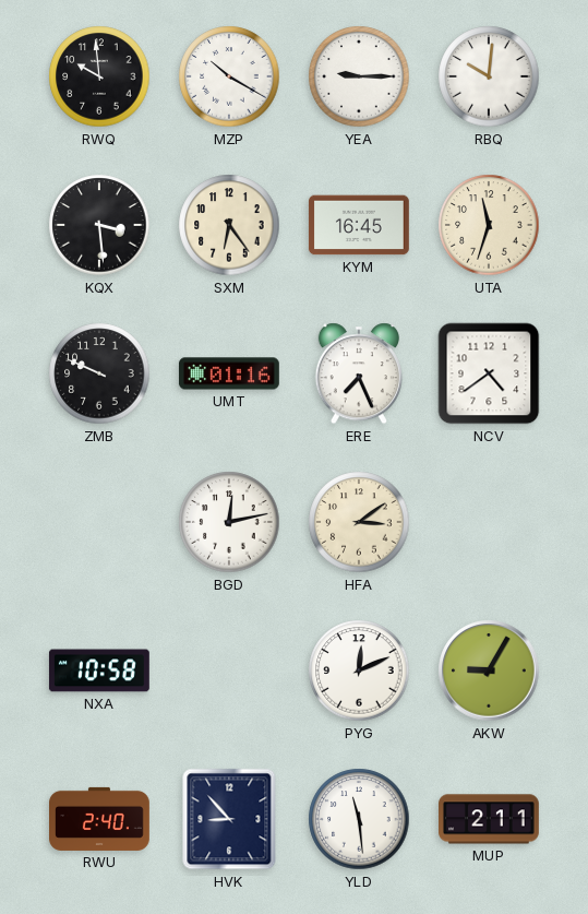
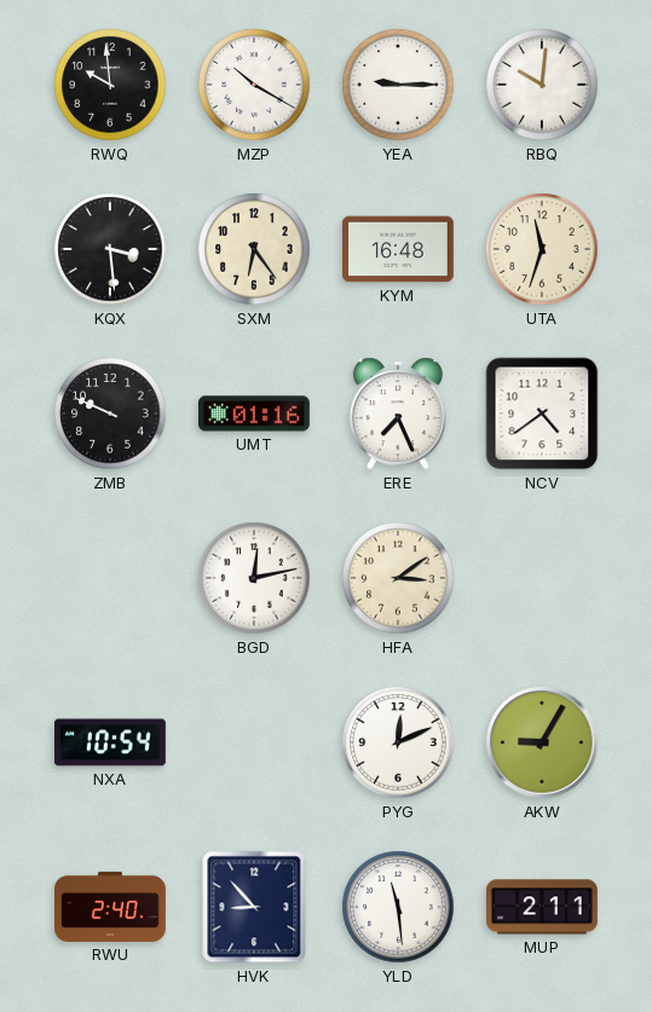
KYM: 16:45 -> 16:48 (398, 249)
NXA: 10:58 -> 10:54 (110, 742)
